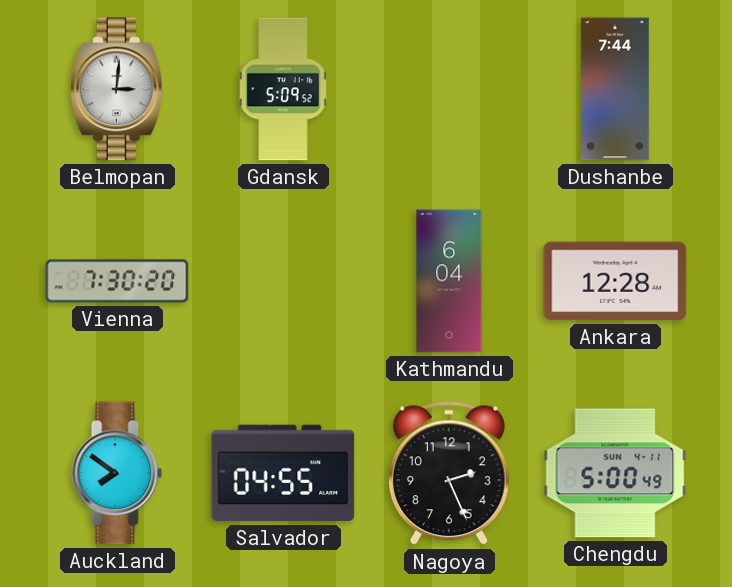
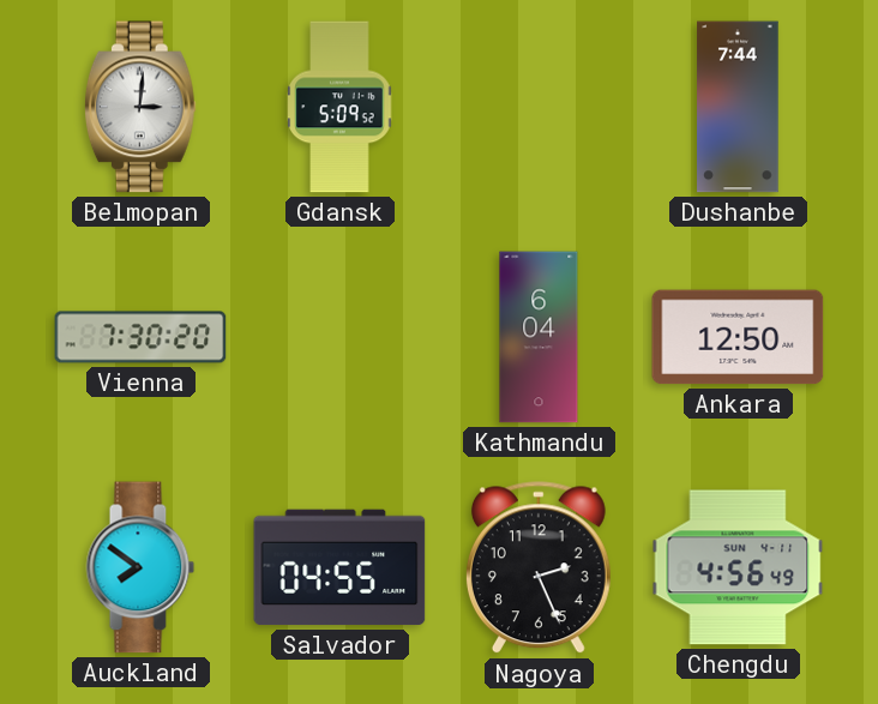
Ankara: 12:28 -> 12:50 (738, 337)
Chengdu: 5:00 -> 4:56 (738, 567)
